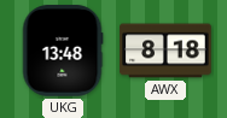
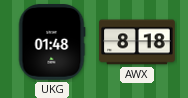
UKG: 13:48 -> 01:48 (52, 42)
